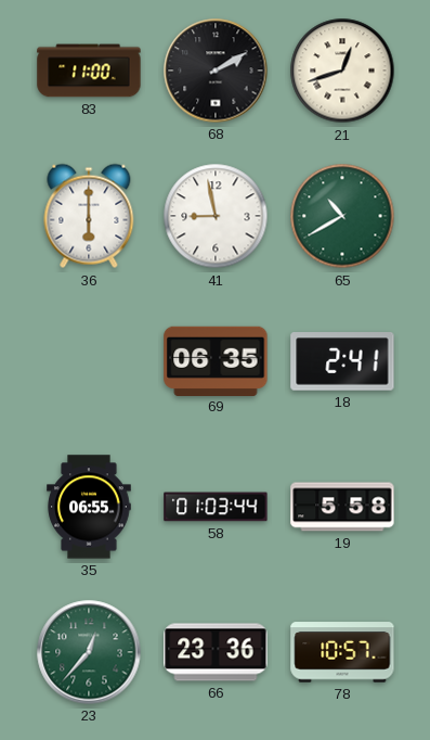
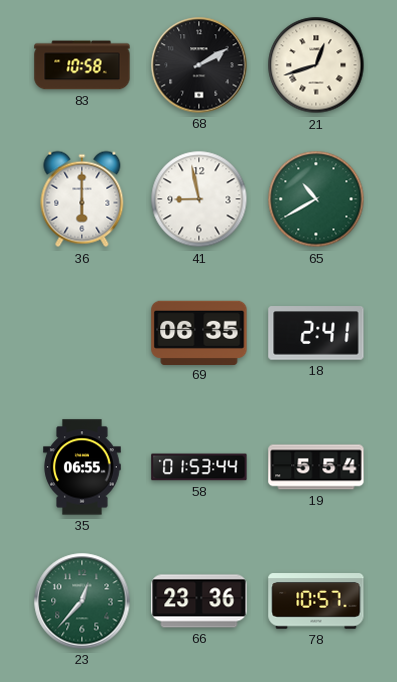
83: 11:00 -> 10:58 (82, 65)
58: 01:03 -> 01:53 (199, 467)
19: 5:58 -> 5:54 (316, 467)
